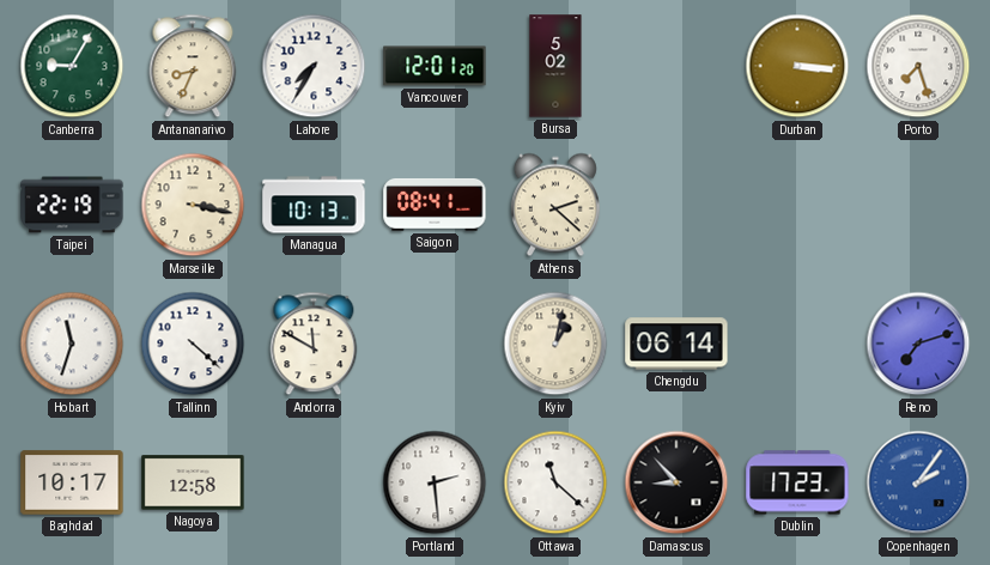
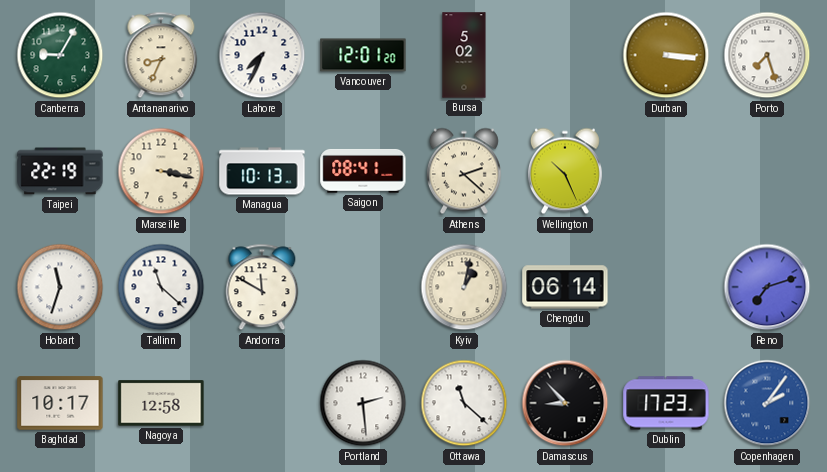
Lahore: 7:35 -> 7:34 (262, 55)
Wellington: none -> 10:26 (565, 171)
Tallinn: 4:22 -> 11:22 (161, 287)
